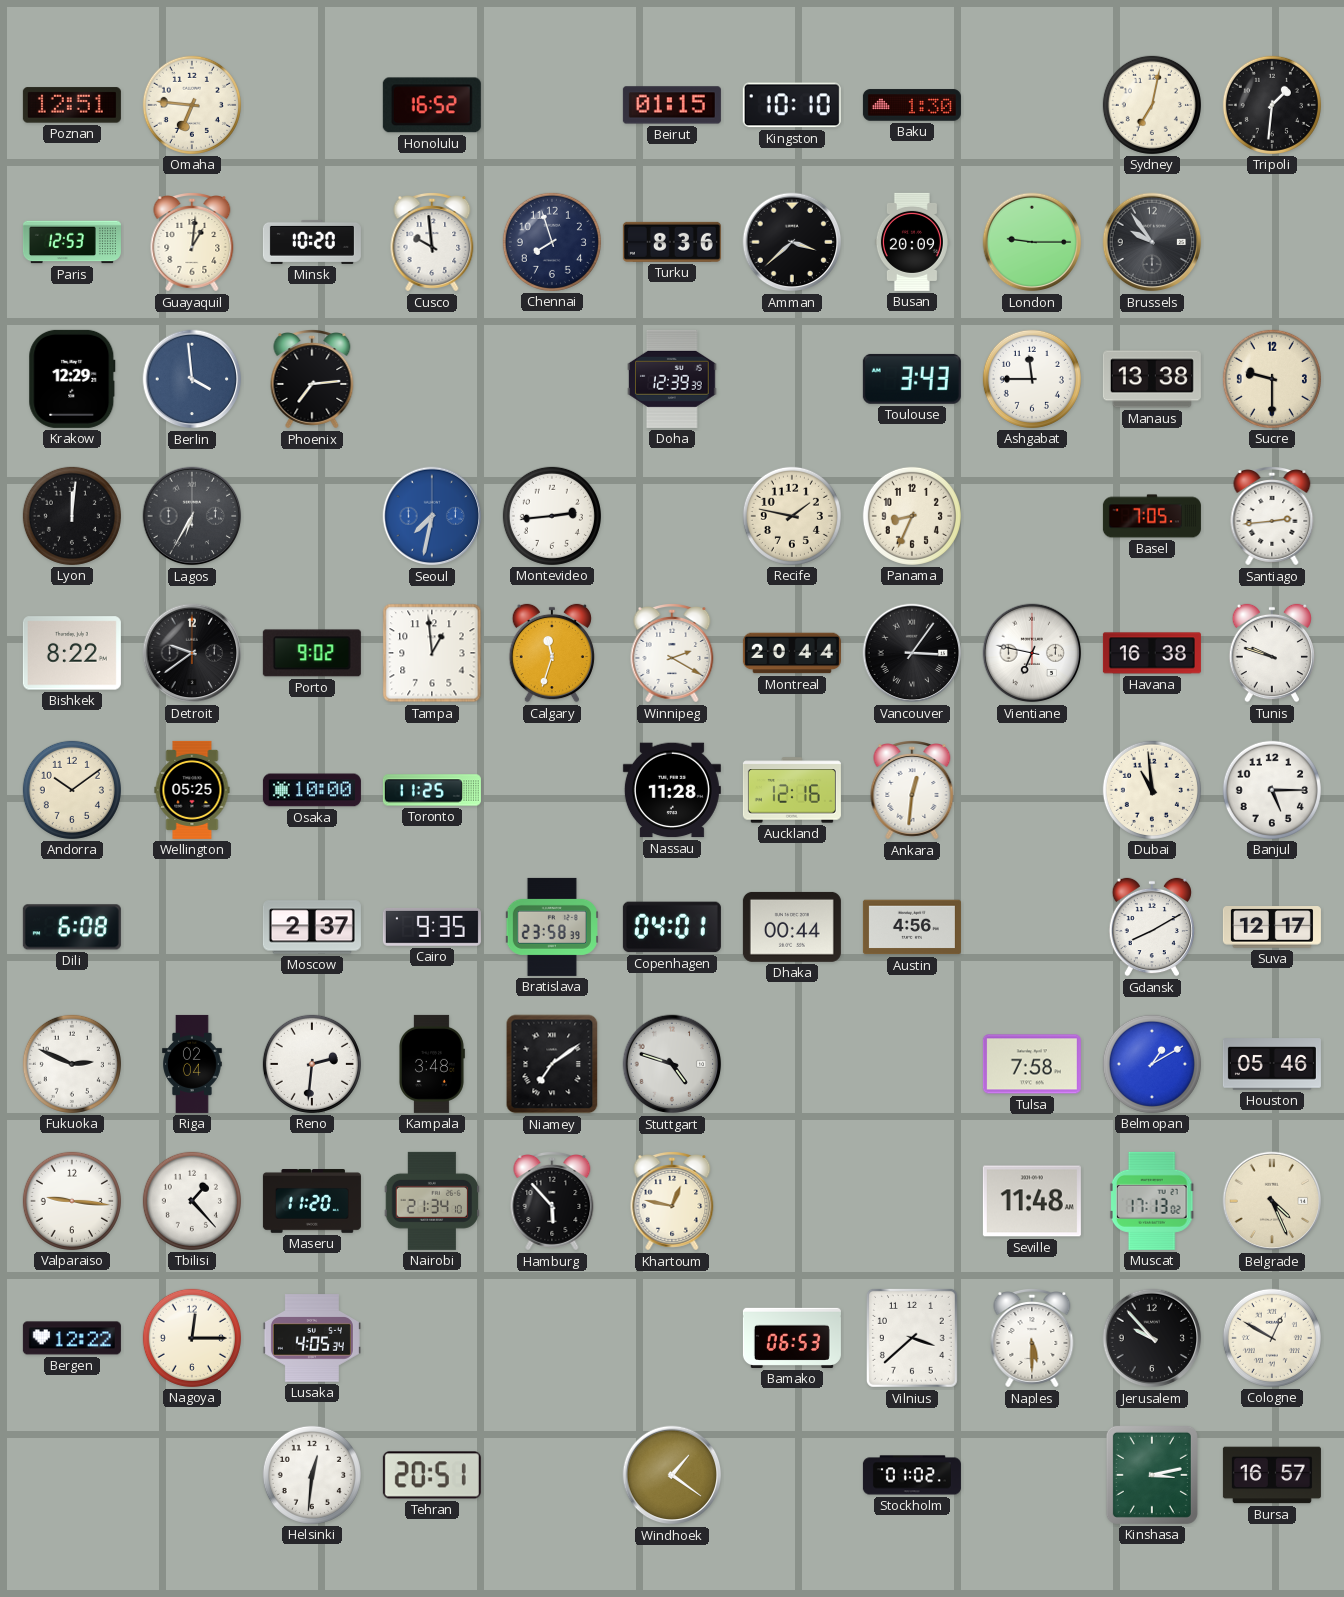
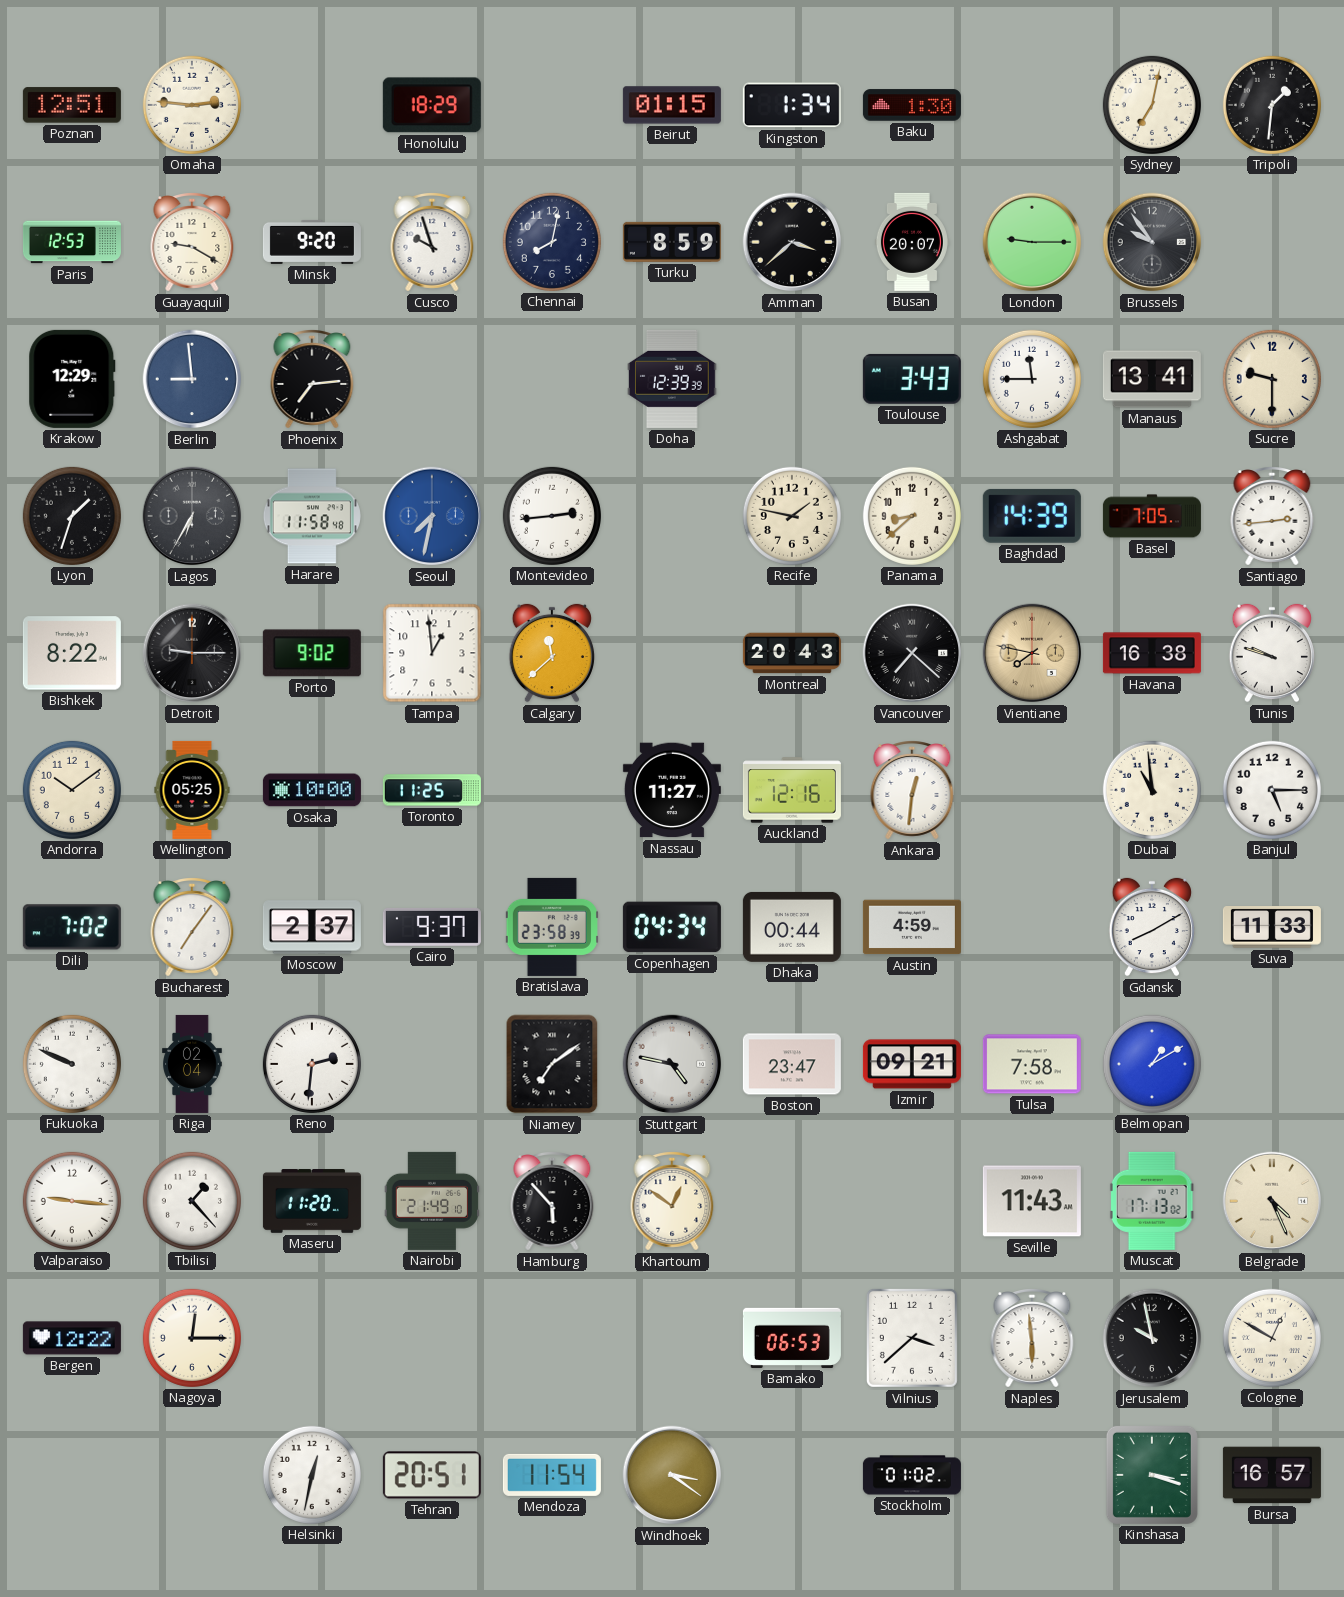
Omaha: 6:46 -> 2:46 (192, 105)
Honolulu: 16:52 -> 18:29 (432, 105)
Kingston: 10:10 -> 1:34 (792, 105)
Guayaquil: 1:01 -> 9:20 (192, 243)
Minsk: 10:20 -> 9:20 (312, 242)
Cusco: 9:59 -> 9:57 (432, 243)
Chennai: 7:57 -> 8:02 (552, 242)
Turku: 8:36 -> 8:59 (672, 242)
Busan: 20:09 -> 20:07 (912, 242)
Berlin: 3:59 -> 8:59 (192, 379)
Manaus: 13:38 -> 13:41 (1152, 379)
Lyon: 12:01 -> 1:33 (72, 516)
Harare: none -> 11:58 (312, 516)
Panama: 8:34 -> 8:38 (912, 516)
Baghdad: none -> 14:39 (1032, 516)
Detroit: 9:39 -> 9:15 (192, 653)
Calgary: 11:33 -> 11:38 (551, 653)
Winnipeg: 2:20 -> none (672, 654)
Montreal: 20:44 -> 20:43 (792, 653)
Vancouver: 3:06 -> 7:22 (912, 653)
Vientiane: 6:47 -> 7:47 (1032, 653)
Vientiane dial: white -> champagne (1032, 653)
Nassau: 11:28 -> 11:27 (672, 790)
Dili: 6:08 -> 7:02 (72, 927)
Bucharest: none -> 7:06 (192, 928)
Cairo: 9:35 -> 9:37 (432, 927)
Copenhagen: 04:01 -> 04:34 (672, 927)
Austin: 4:56 -> 4:59 (912, 927)
Suva: 12:17 -> 11:33 (1272, 927)
Fukuoka: 2:49 -> 9:49 (72, 1064)
Kampala: 3:48 -> none (432, 1064)
Stuttgart: 4:48 -> 4:47 (672, 1064)
Boston: none -> 23:47 (792, 1064)
Izmir: none -> 09:21 (912, 1064)
Houston: 05:46 -> none (1272, 1064)
Nairobi: 21:34 -> 21:49 (431, 1201)
Khartoum: 12:47 -> 12:51 (672, 1202)
Seville: 11:48 -> 11:43 (1032, 1201)
Lusaka: 4:05 -> none (312, 1338)
Naples: 5:30 -> 5:59 (1032, 1339)
Jerusalem: 9:53 -> 9:58 (1152, 1338)
Helsinki: 12:31 -> 12:32 (312, 1475)
Mendoza: none -> 11:54 (552, 1475)
Windhoek: 1:21 -> 3:21 (672, 1475)
Kinshasa: 3:13 -> 3:18 (1152, 1475)
